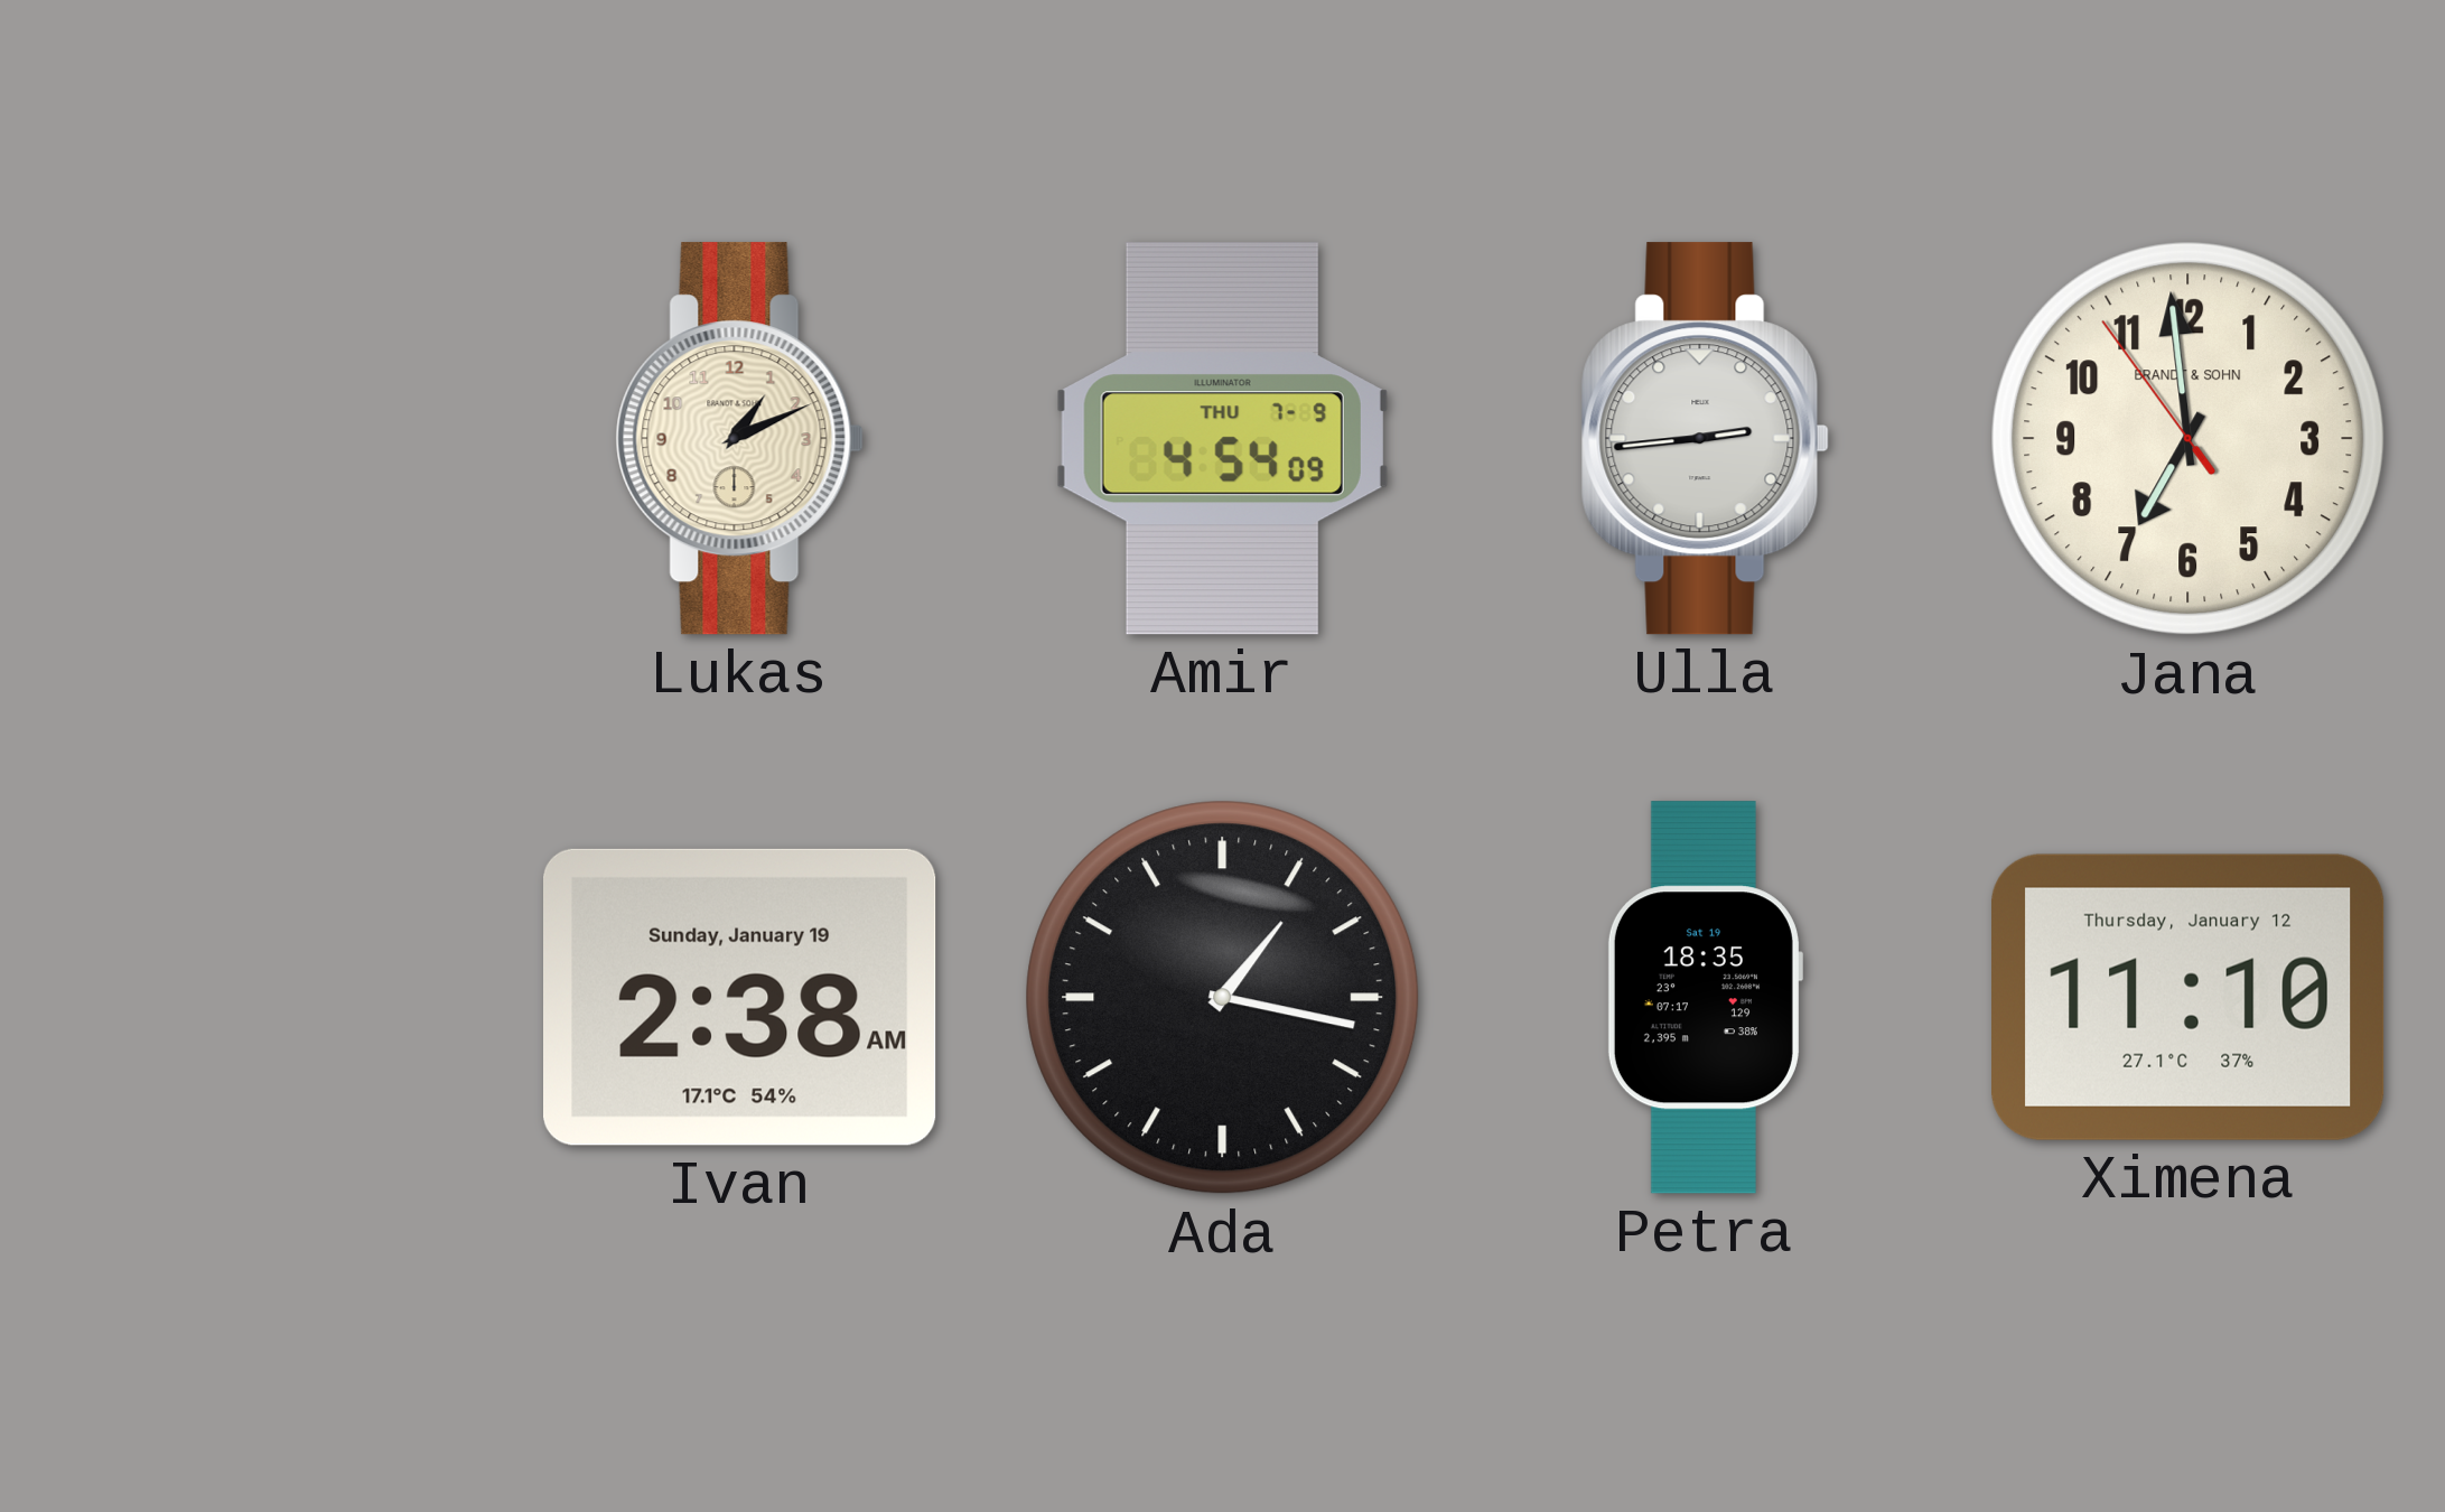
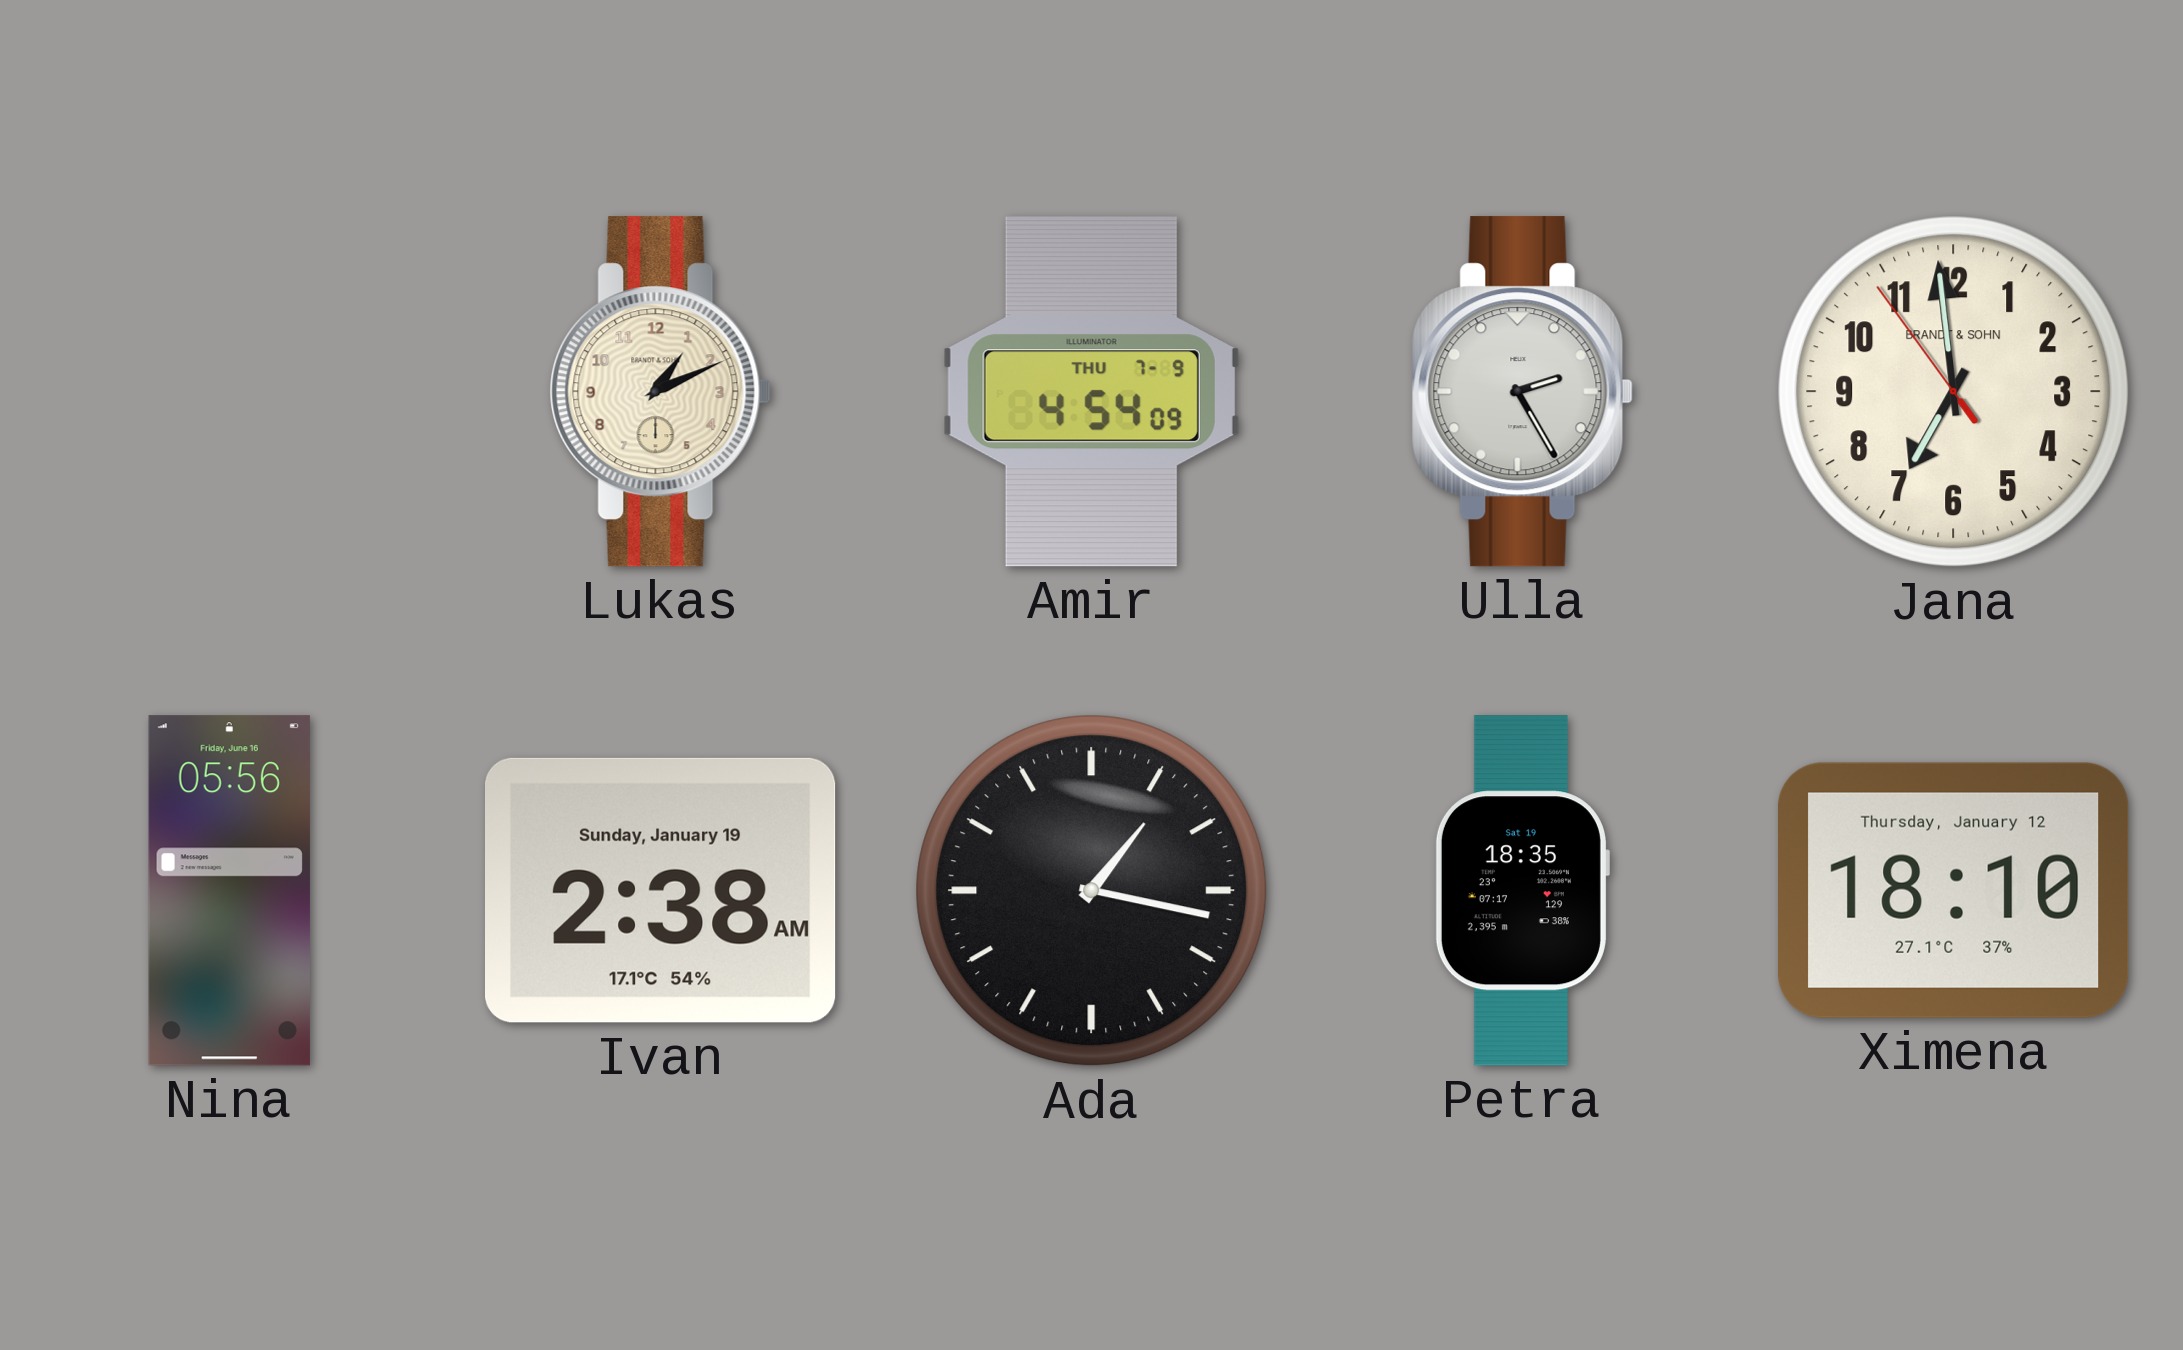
Ulla: 2:44 -> 2:25 (1522, 392)
Nina: none -> 05:56 (229, 891)
Ximena: 11:10 -> 18:10 (1954, 890)
